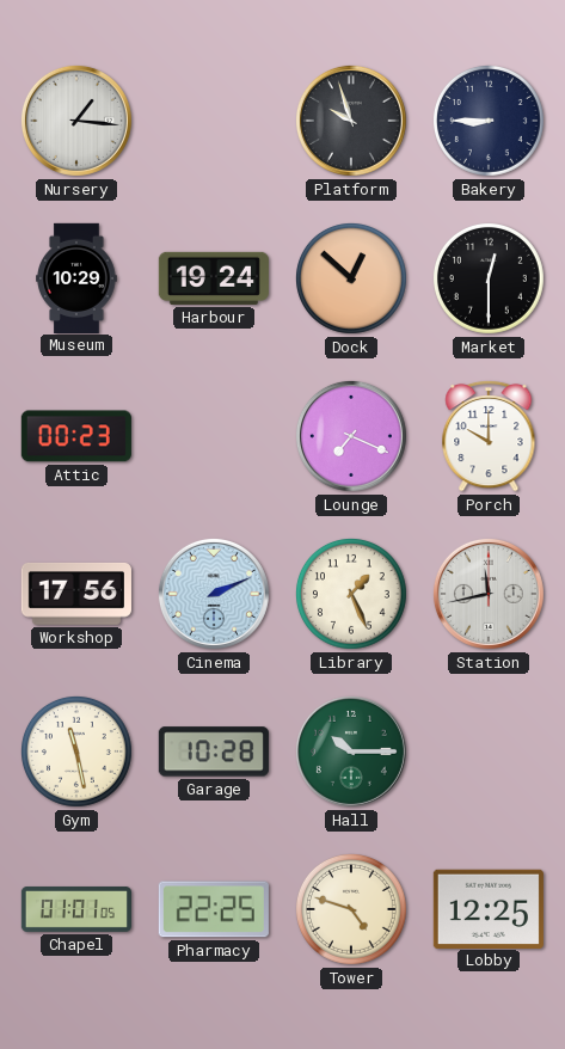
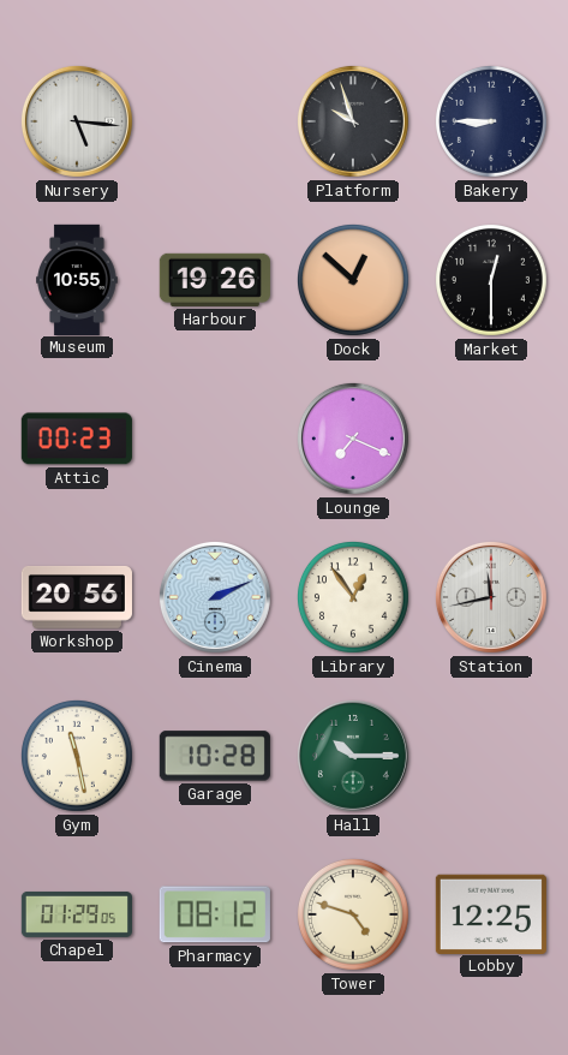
Nursery: 1:16 -> 5:16 (77, 121)
Museum: 10:29 -> 10:55 (77, 279)
Harbour: 19:24 -> 19:26 (215, 280)
Porch: 10:00 -> none (489, 436)
Workshop: 17:56 -> 20:56 (77, 597)
Library: 1:26 -> 12:54 (353, 597)
Chapel: 01:01 -> 01:29 (76, 914)
Pharmacy: 22:25 -> 08:12 (215, 914)
